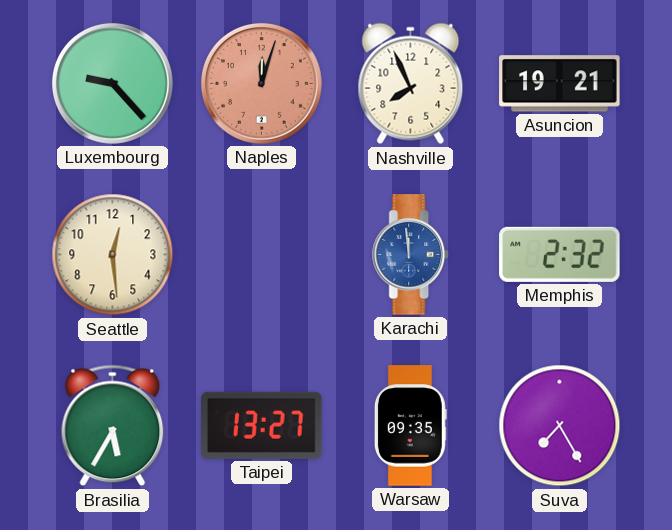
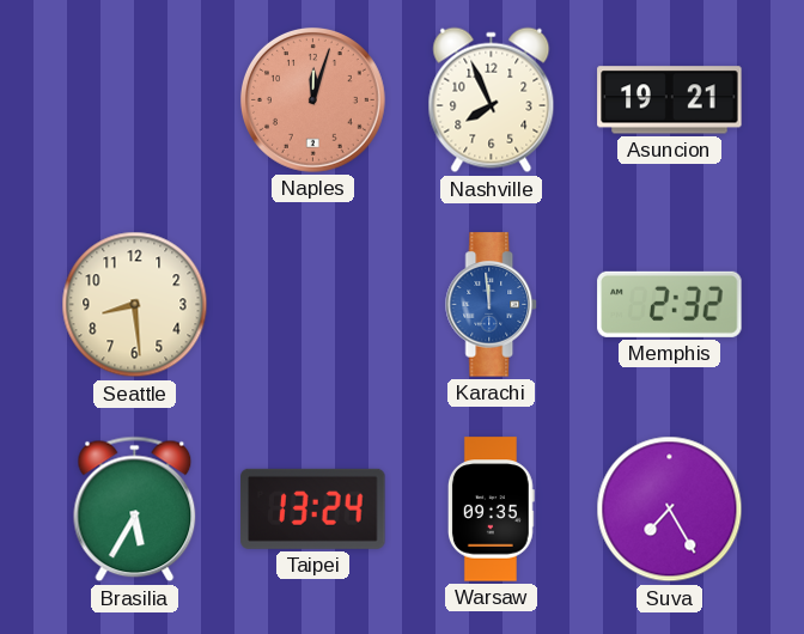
Luxembourg: 9:23 -> none (112, 83)
Seattle: 12:29 -> 8:29 (135, 305)
Taipei: 13:27 -> 13:24 (313, 508)
